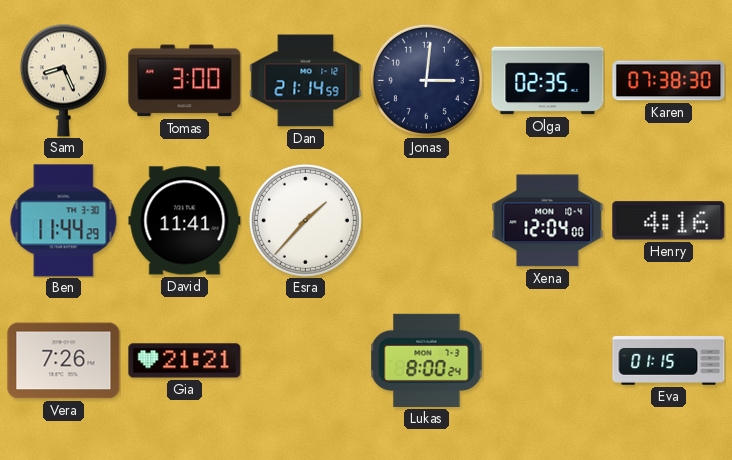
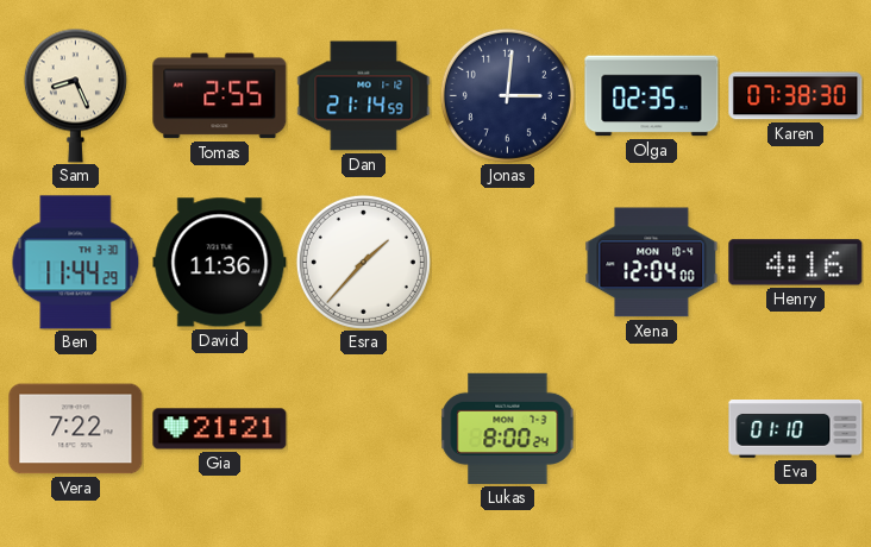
Tomas: 3:00 -> 2:55 (220, 96)
David: 11:41 -> 11:36 (220, 263)
Vera: 7:26 -> 7:22 (76, 429)
Eva: 01:15 -> 01:10 (796, 429)
